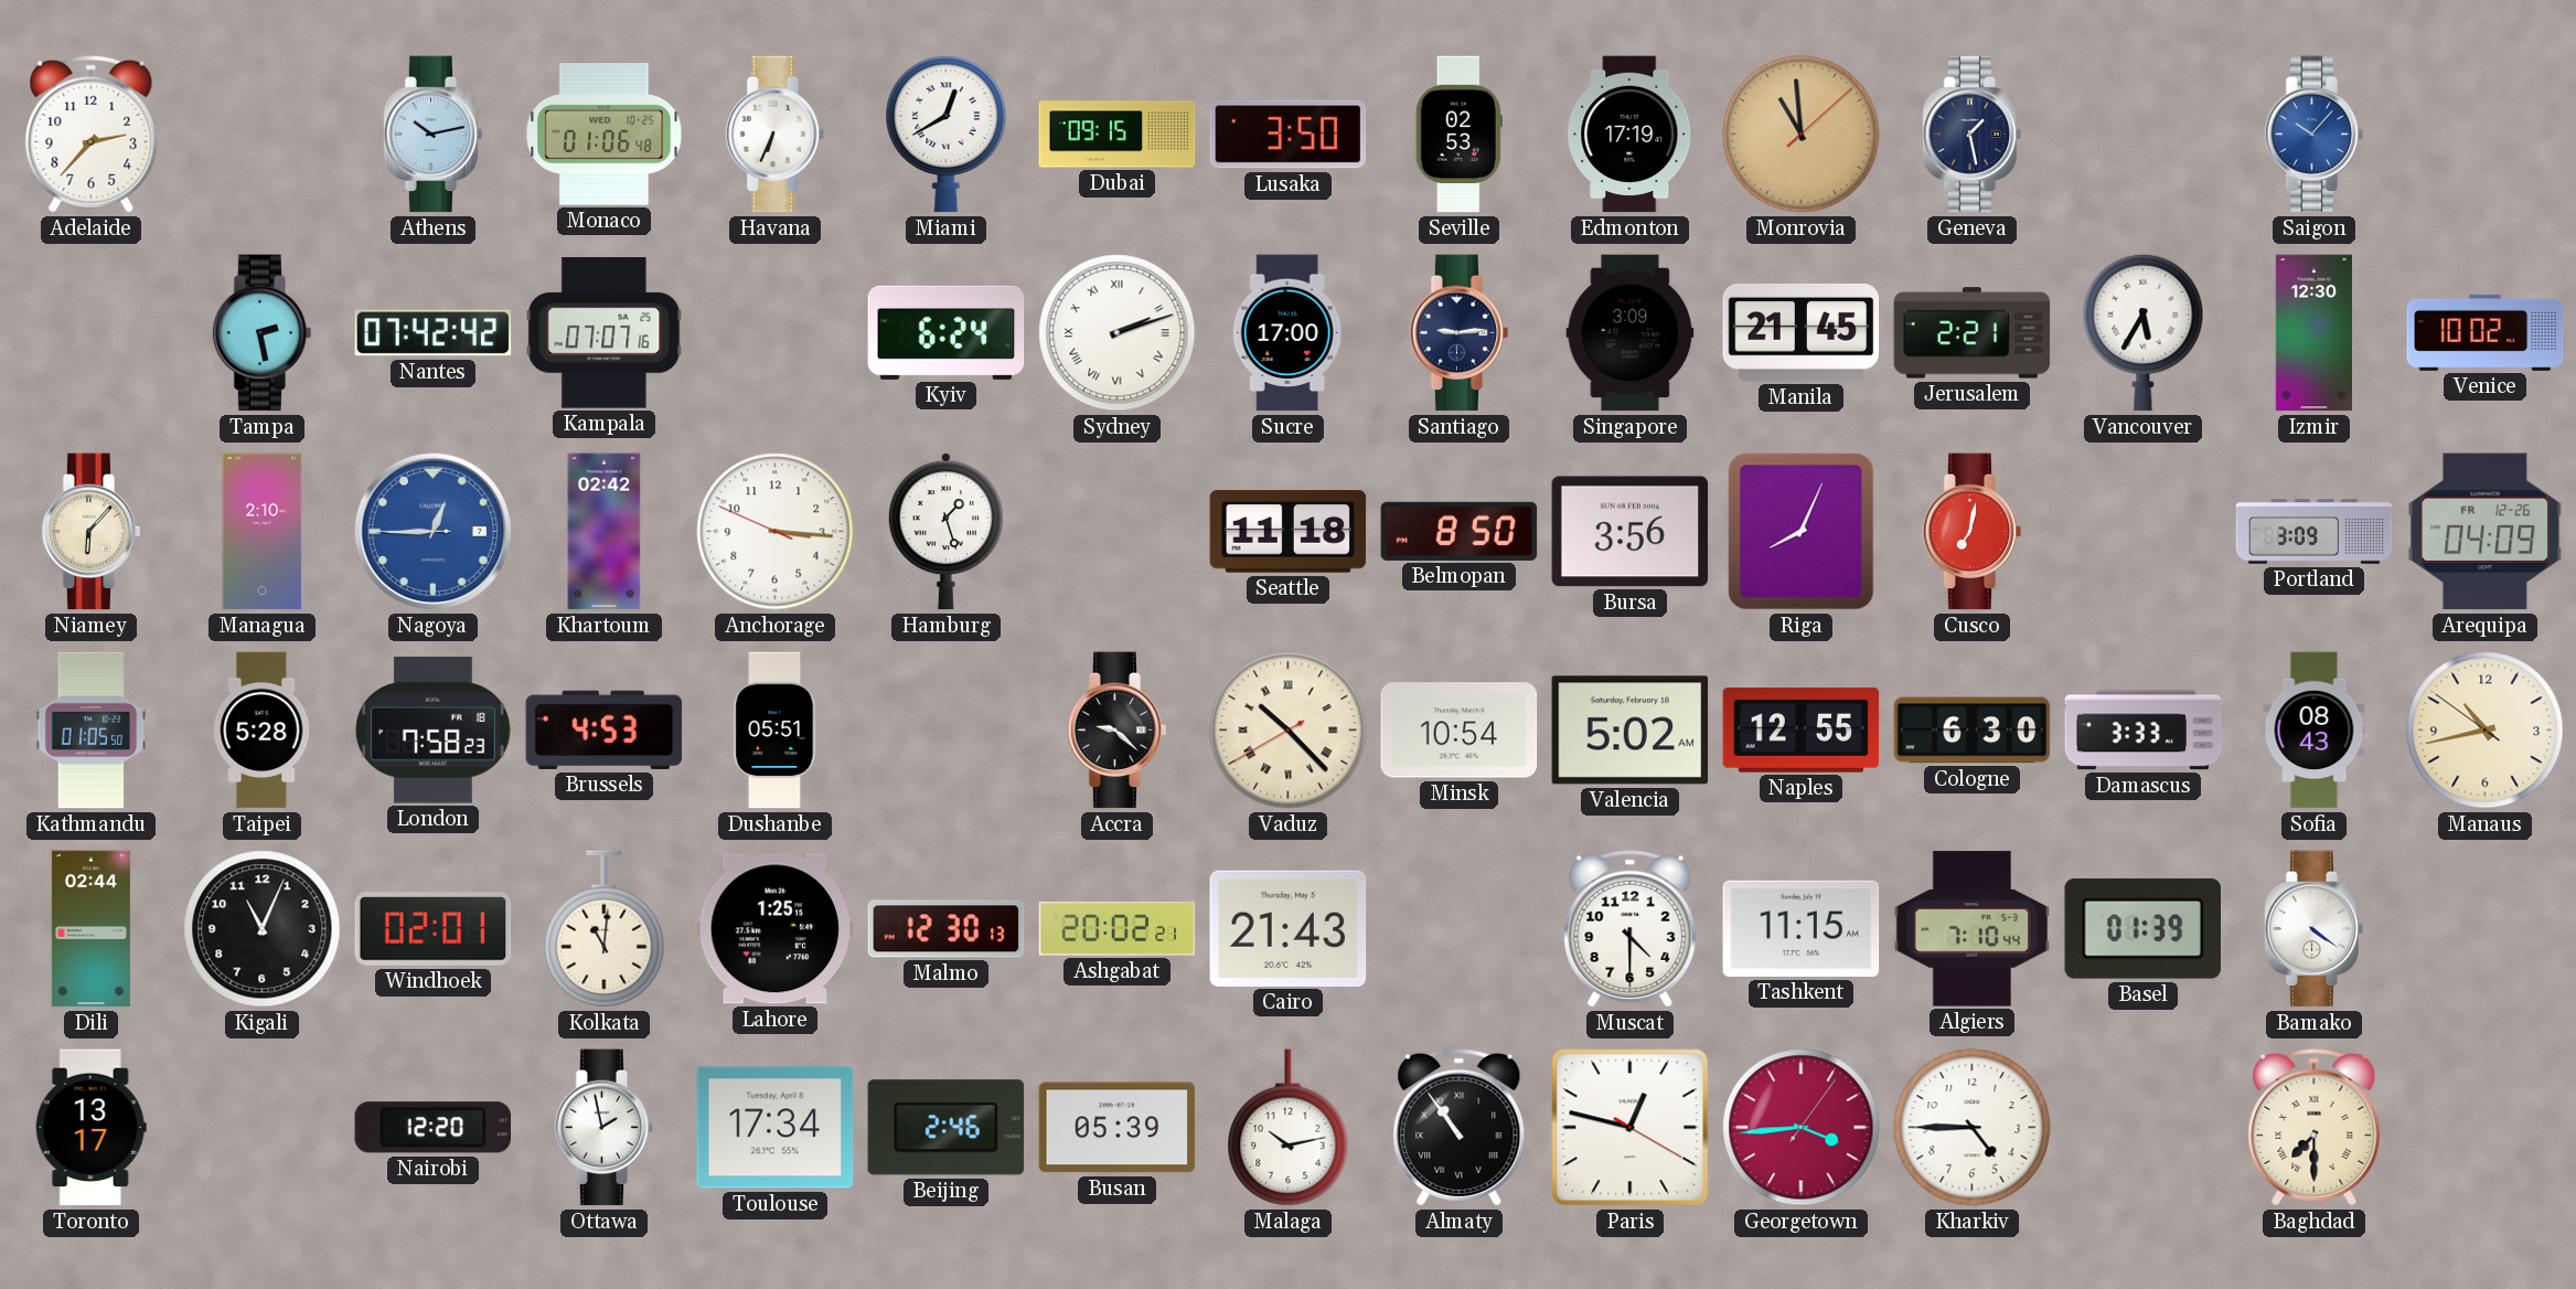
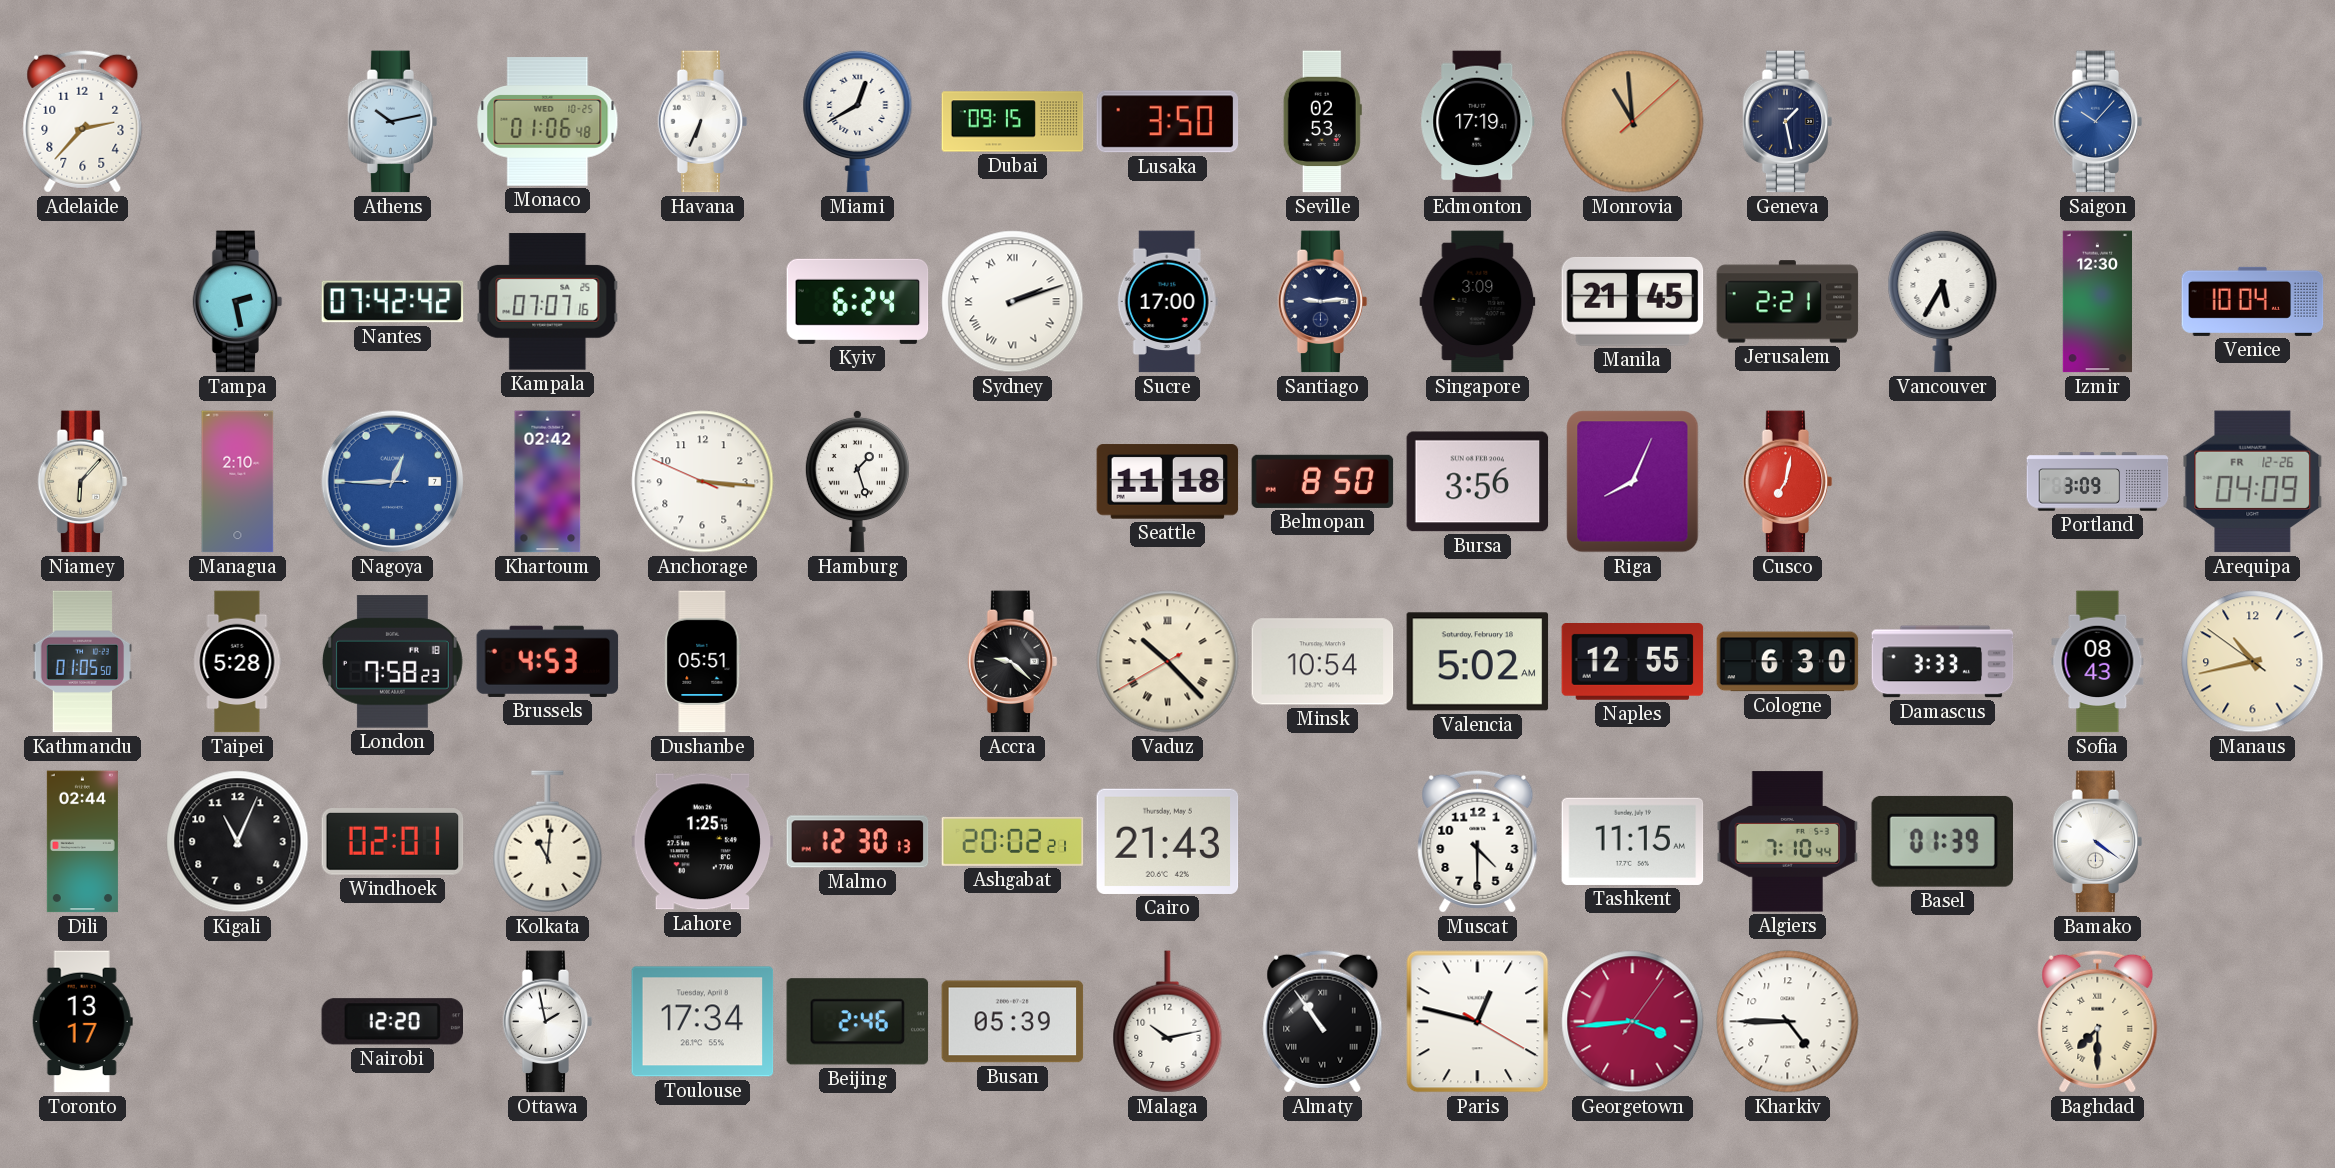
Venice: 10:02 -> 10:04 (2253, 301)
